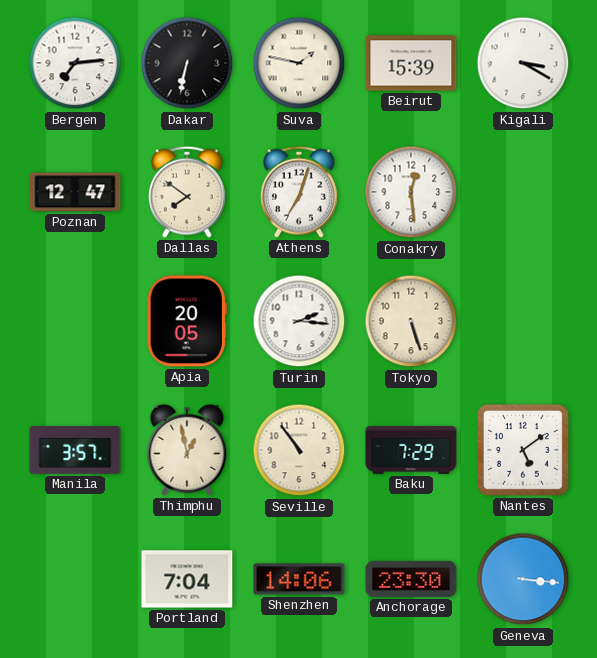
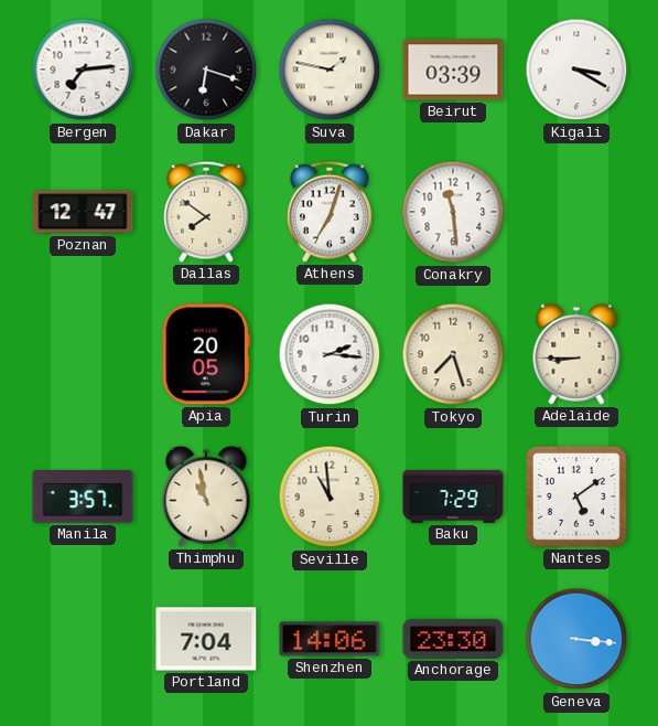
Dakar: 6:32 -> 6:18 (206, 70)
Beirut: 15:39 -> 03:39 (453, 70)
Conakry: 12:29 -> 11:29 (453, 212)
Tokyo: 5:27 -> 7:27 (453, 354)
Adelaide: none -> 8:45 (576, 354)
Thimphu: 12:58 -> 10:58 (206, 497)
Seville: 10:54 -> 10:59 (330, 497)
